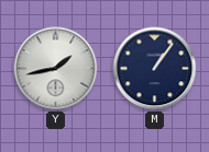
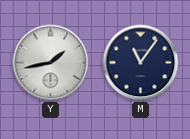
M: 1:06 -> 11:06 (141, 63)
